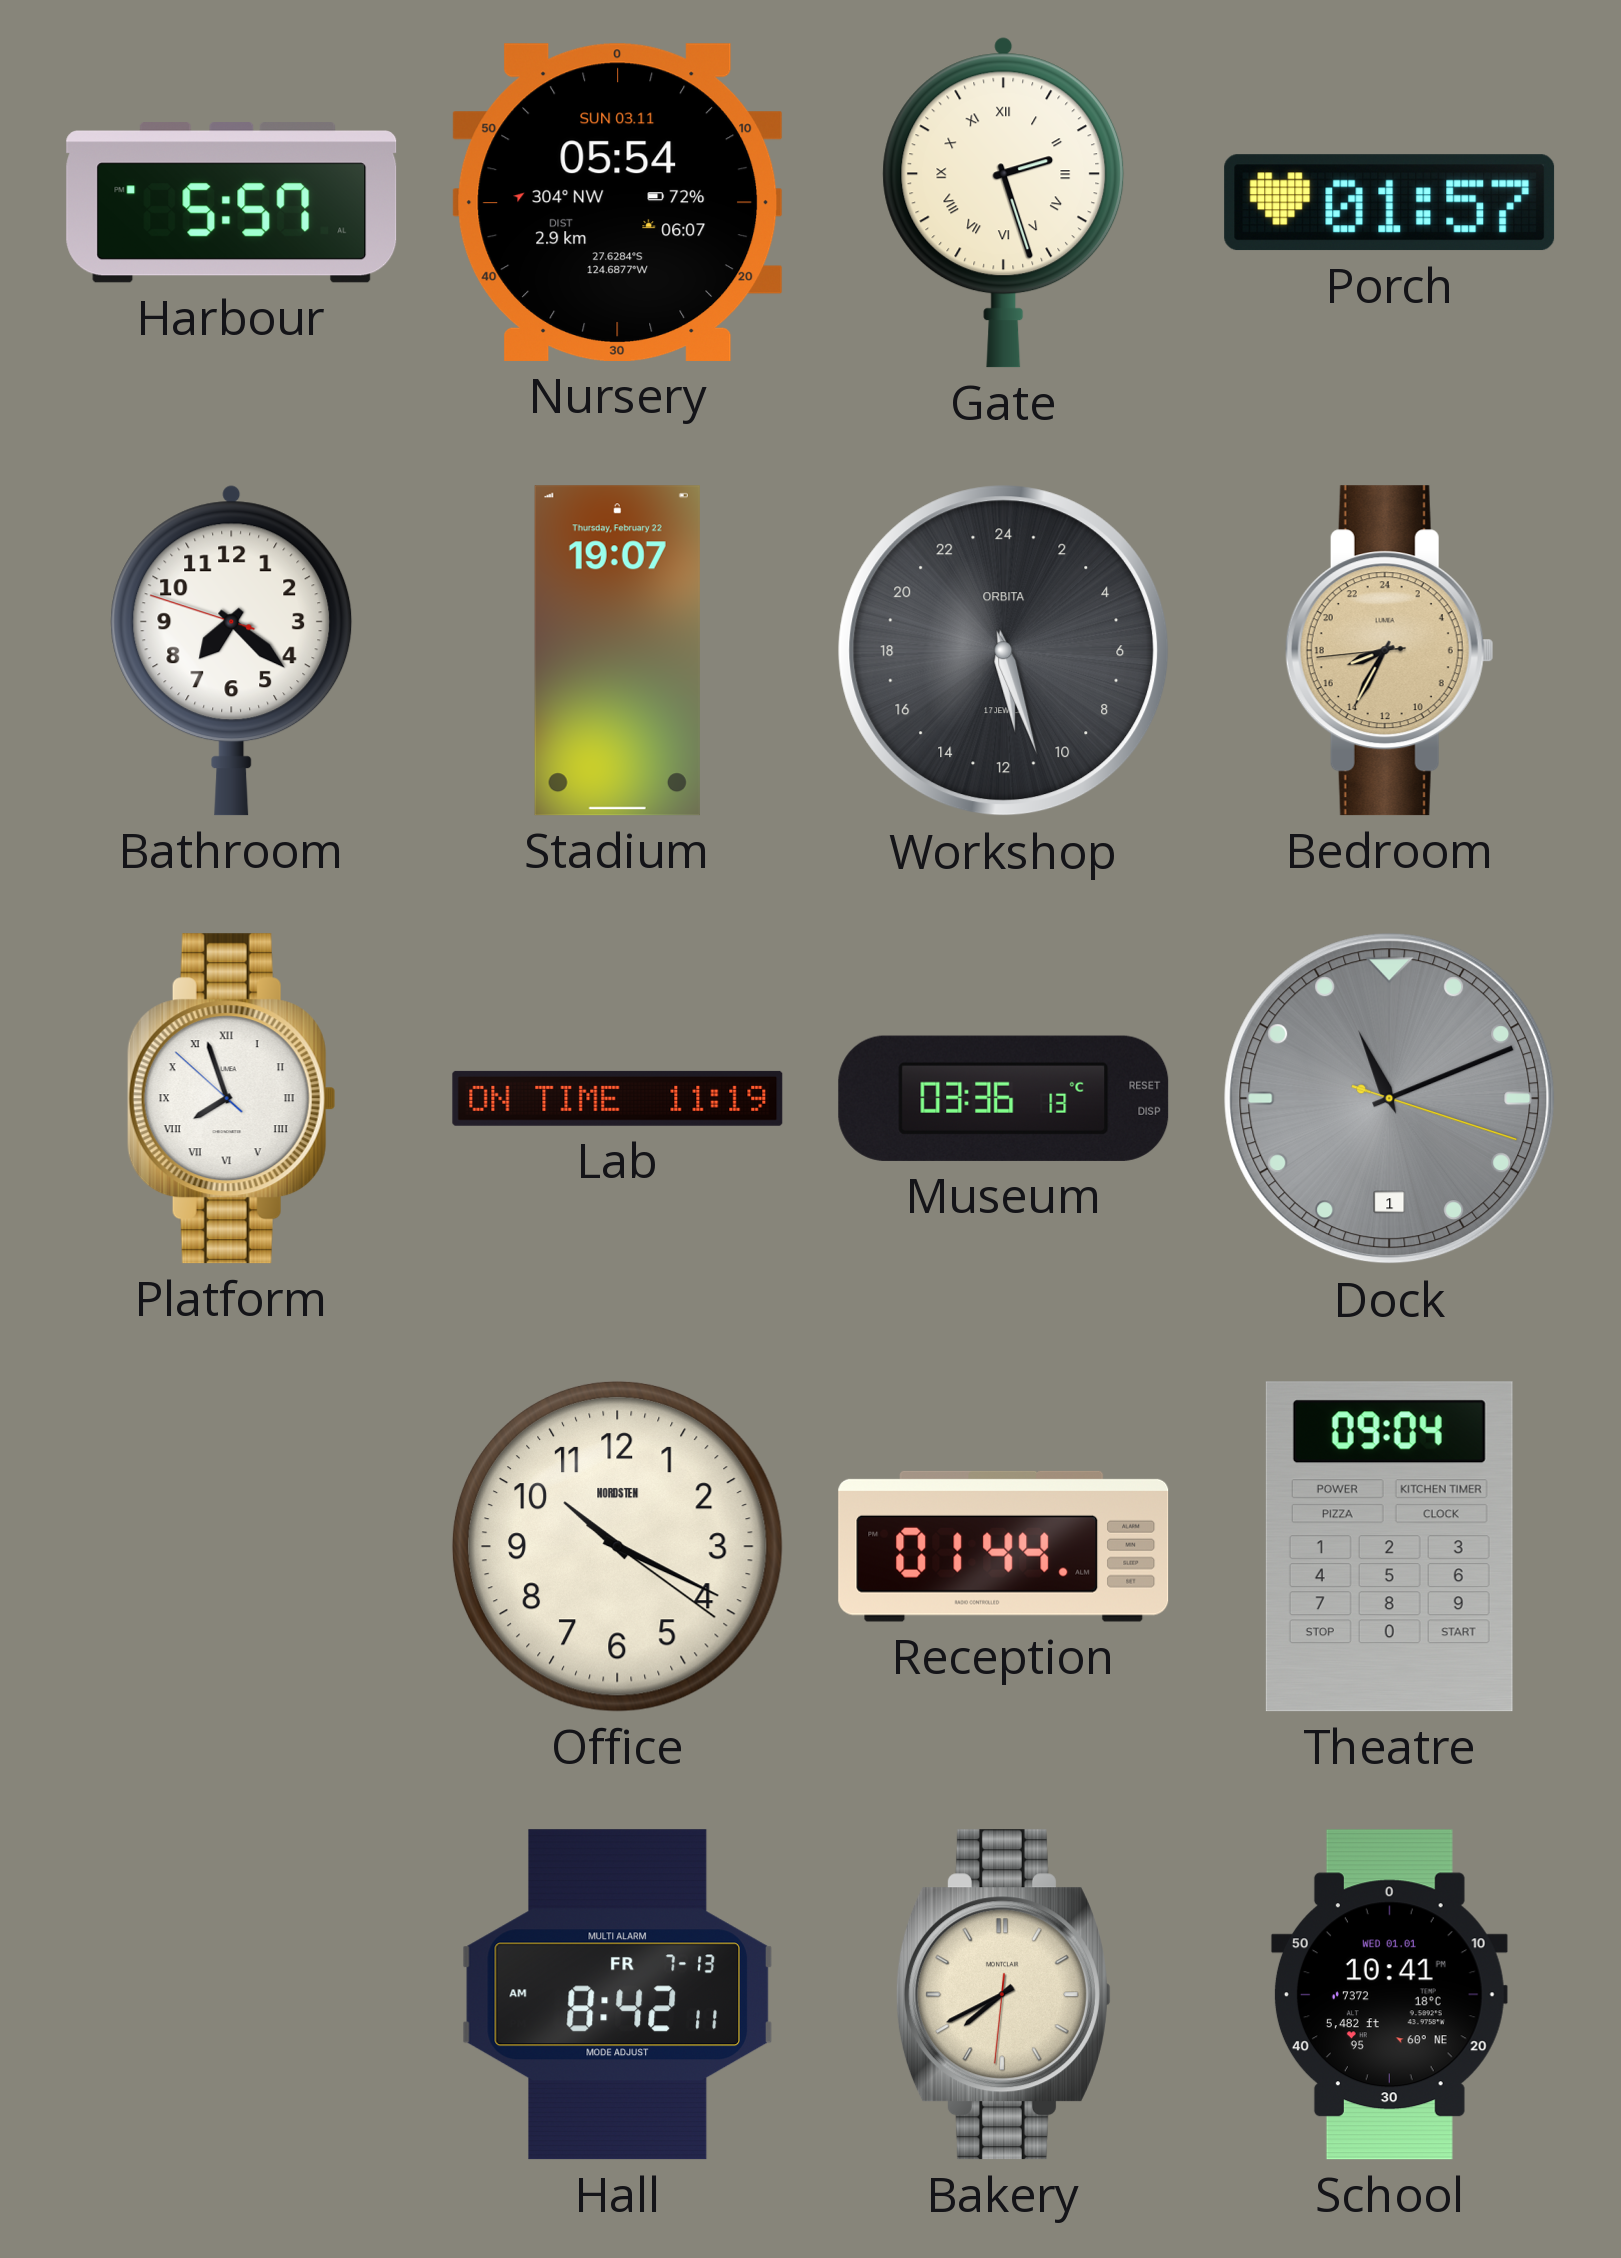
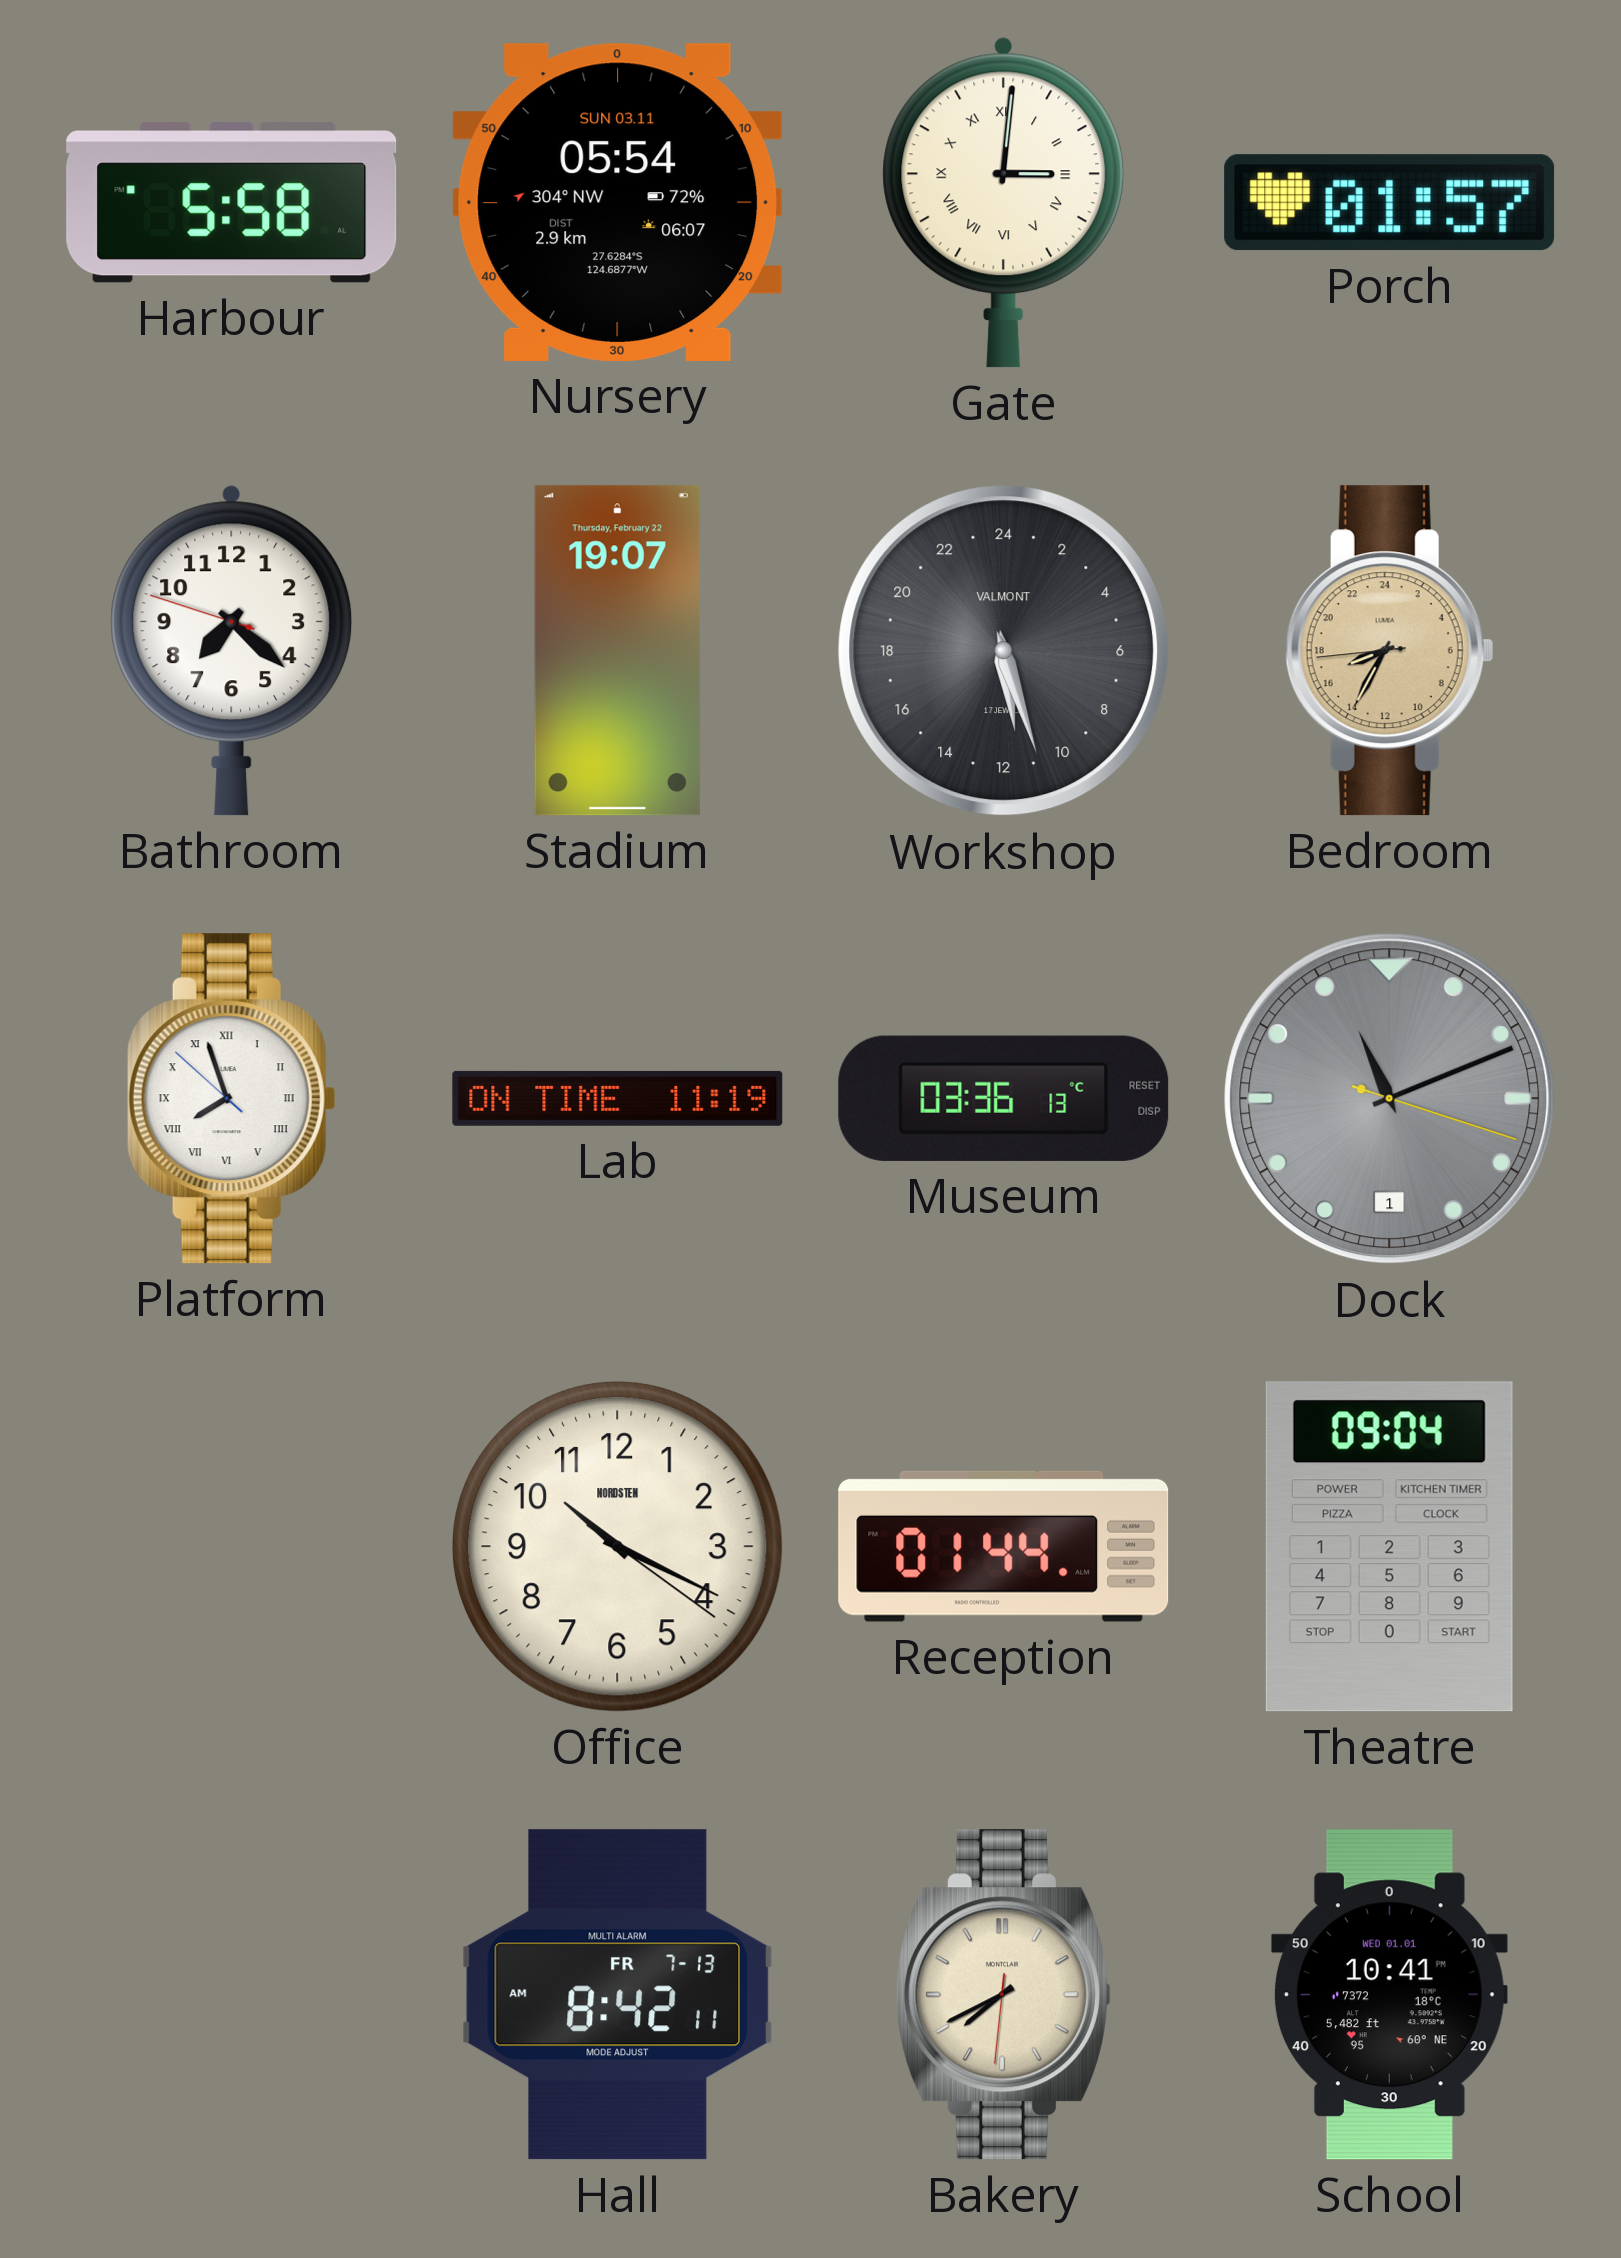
Harbour: 5:57 -> 5:58 (232, 203)
Gate: 2:27 -> 3:01 (1004, 202)
Workshop brand: ORBITA -> VALMONT (1004, 651)
